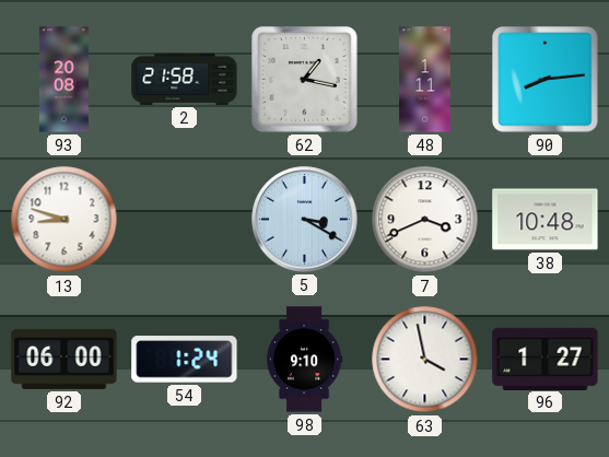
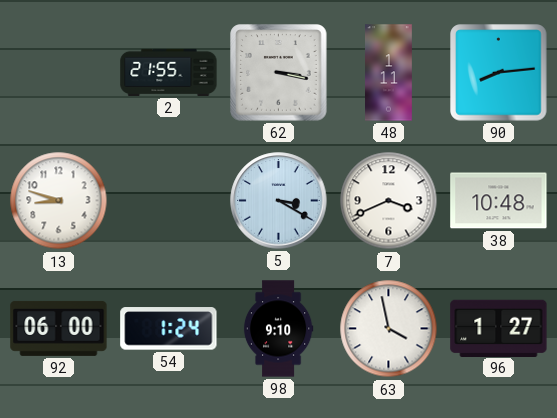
93: 20:08 -> none (63, 80)
2: 21:58 -> 21:55 (169, 72)
62: 1:17 -> 3:17 (279, 73)
